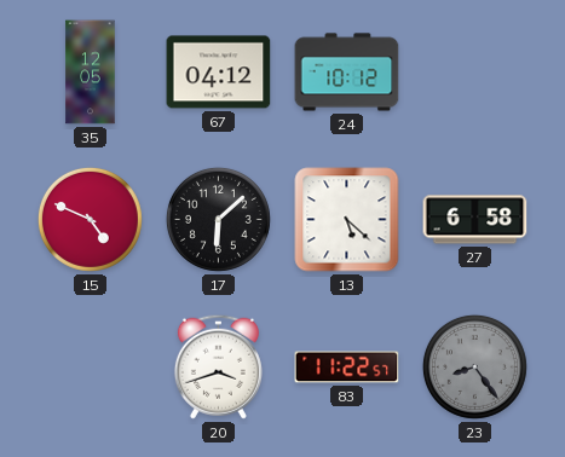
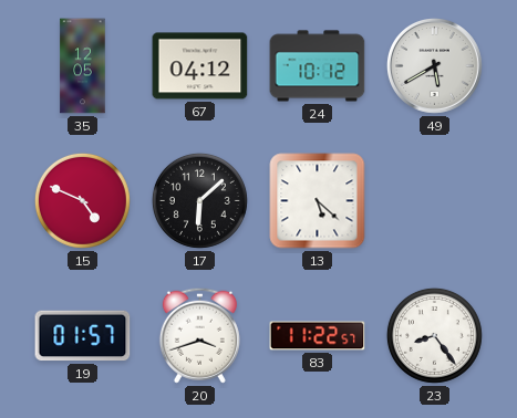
49: none -> 5:40 (435, 66)
27: 6:58 -> none (475, 220)
19: none -> 01:57 (83, 336)
23 dial: grey -> white (434, 335)
